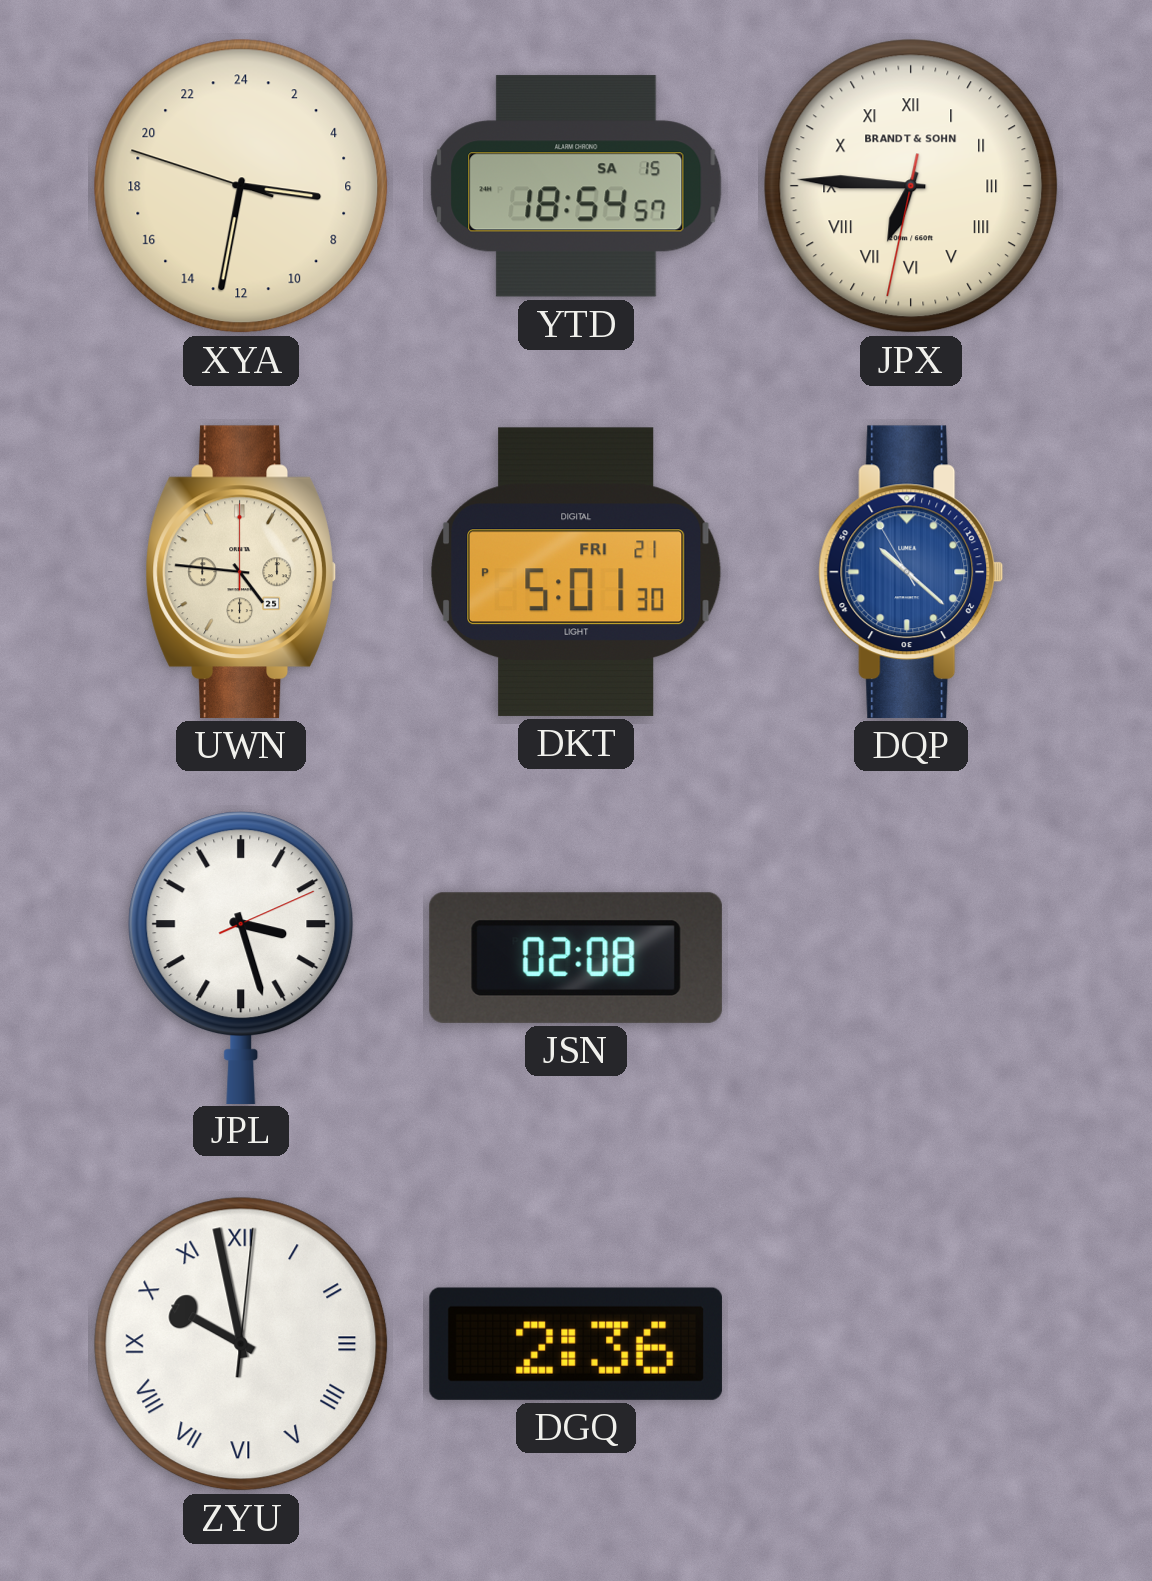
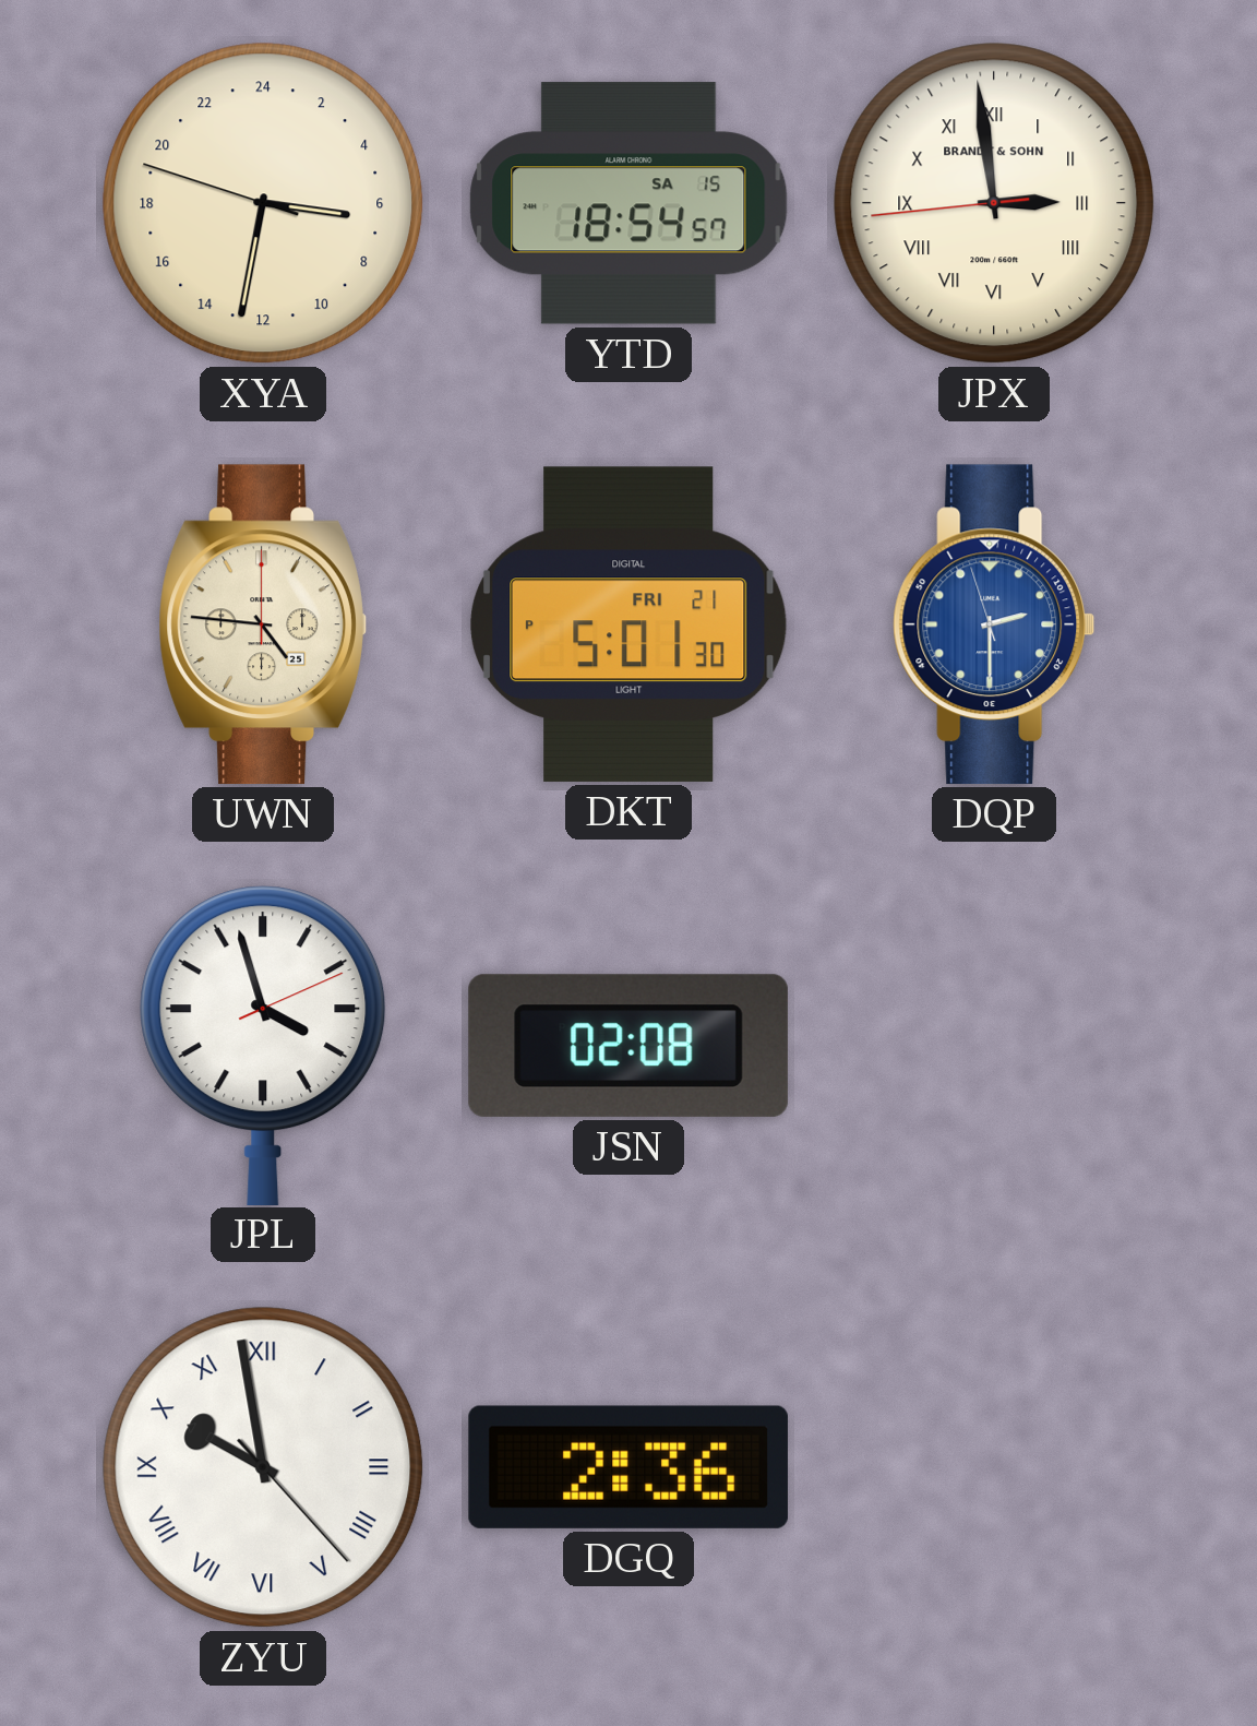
JPX: 6:45 -> 2:58 (994, 203)
DQP: 10:21 -> 2:29 (994, 624)
JPL: 3:27 -> 3:57 (263, 1045)
ZYU: 9:58:01 -> 9:58:23 (263, 1467)
